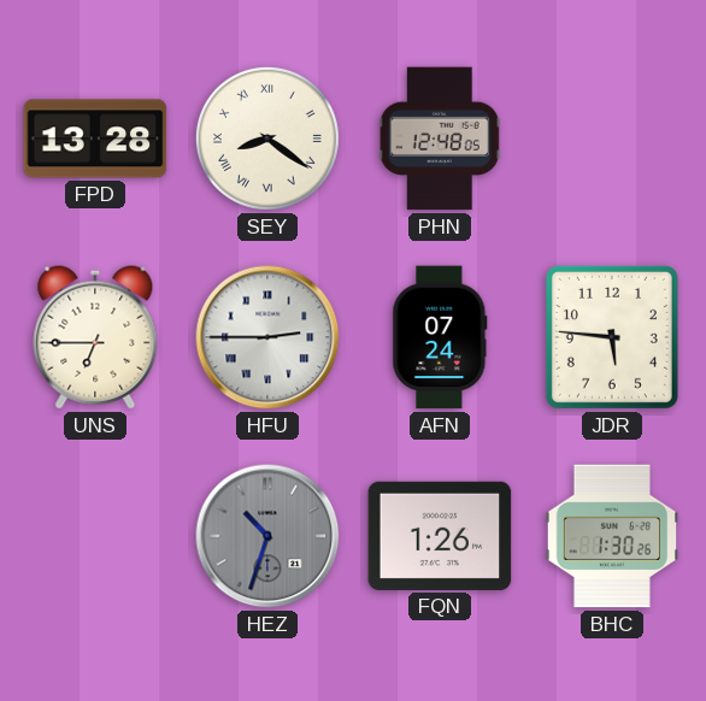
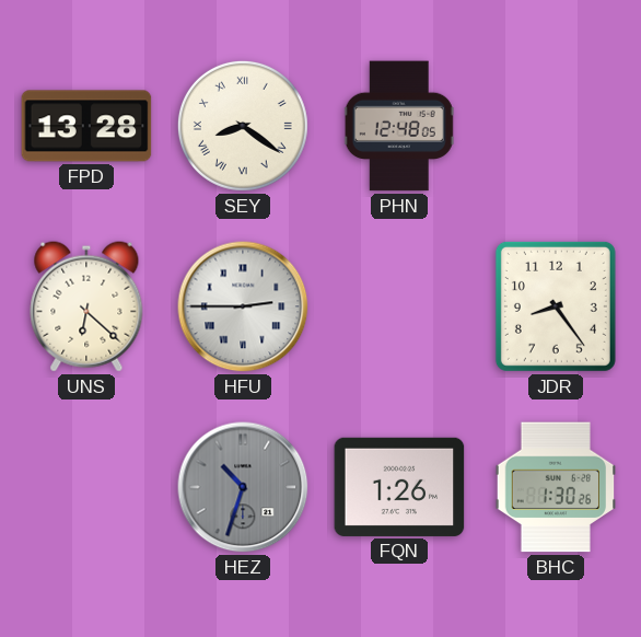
UNS: 6:45 -> 6:22 (86, 306)
AFN: 07:24 -> none (440, 337)
JDR: 5:46 -> 8:24 (556, 306)
